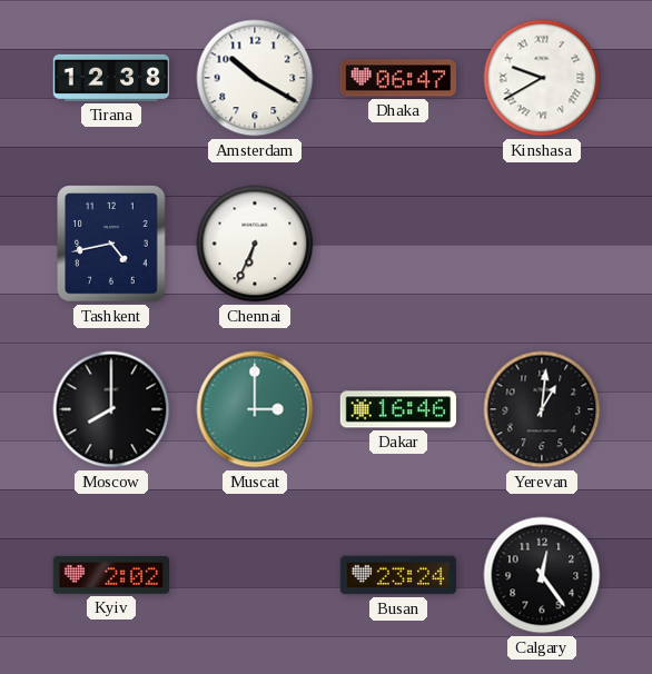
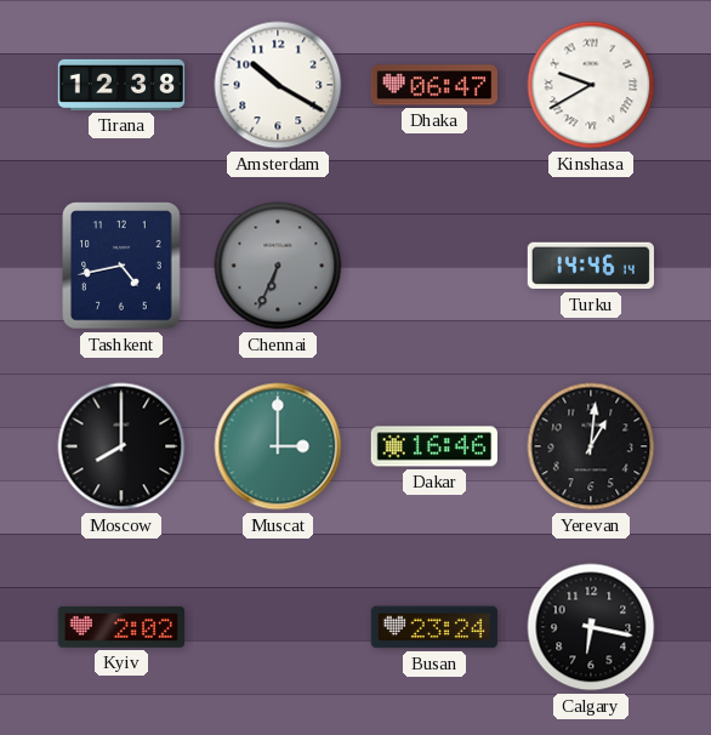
Chennai dial: white -> grey (278, 266)
Turku: none -> 14:46 (591, 266)
Calgary: 12:24 -> 6:17 (591, 627)
